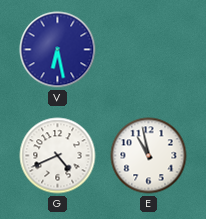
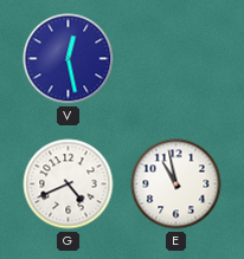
V: 6:28 -> 12:28 (69, 59)
